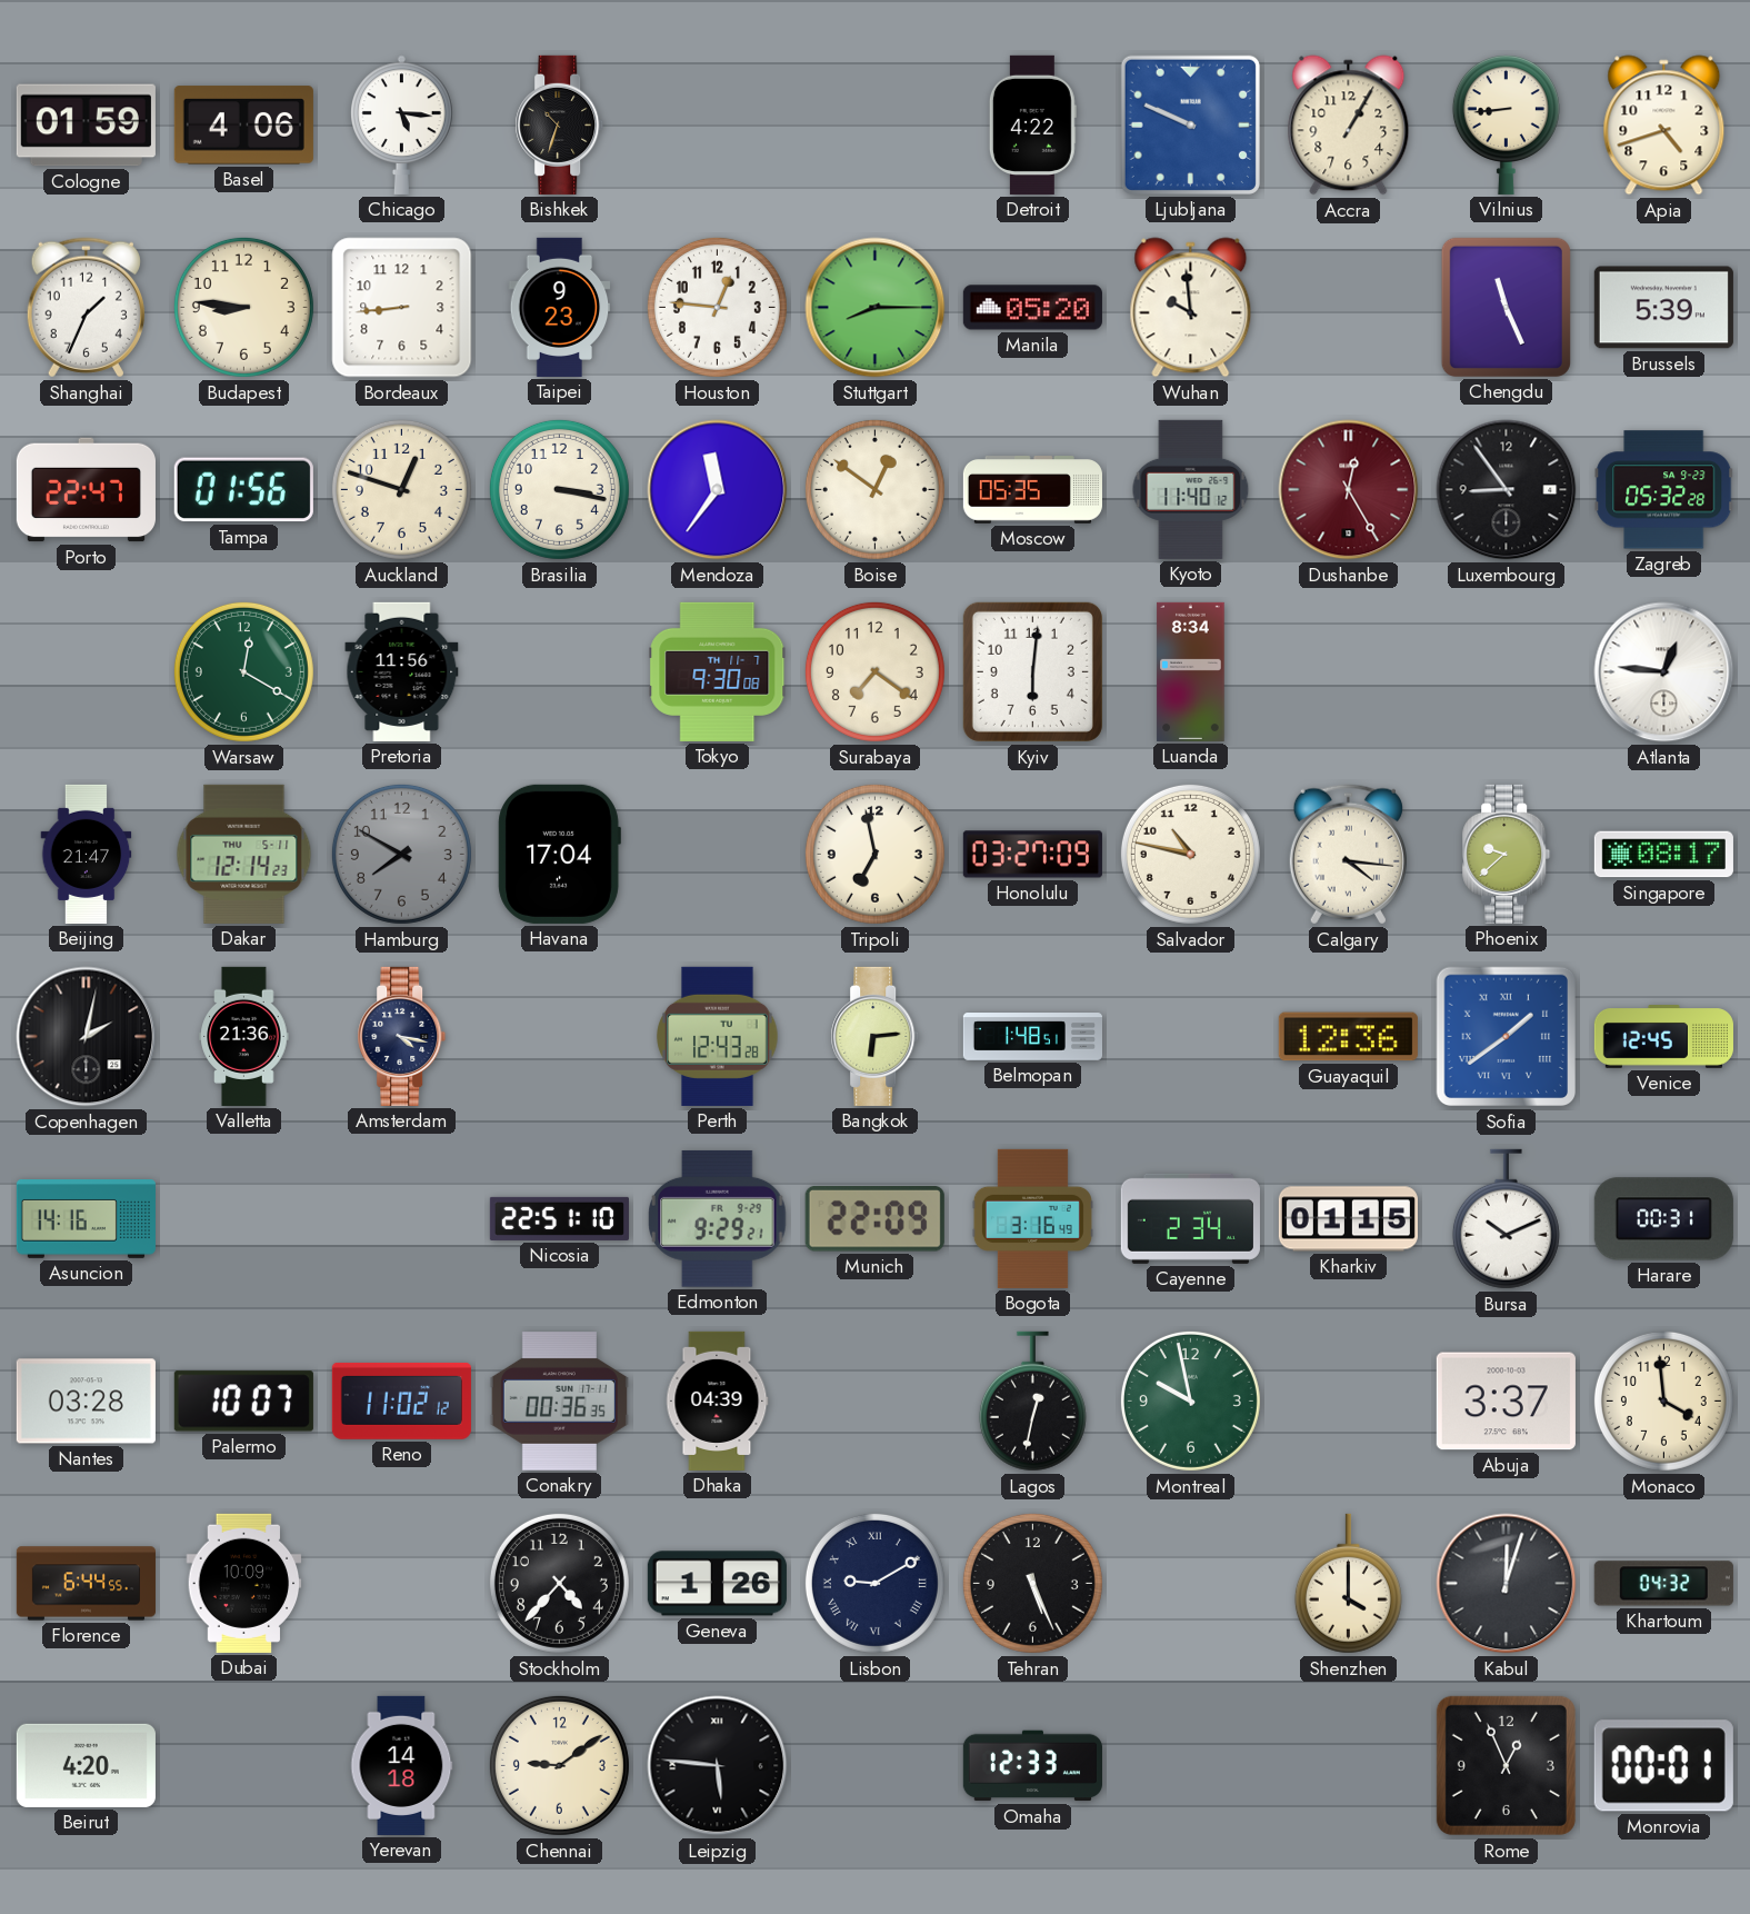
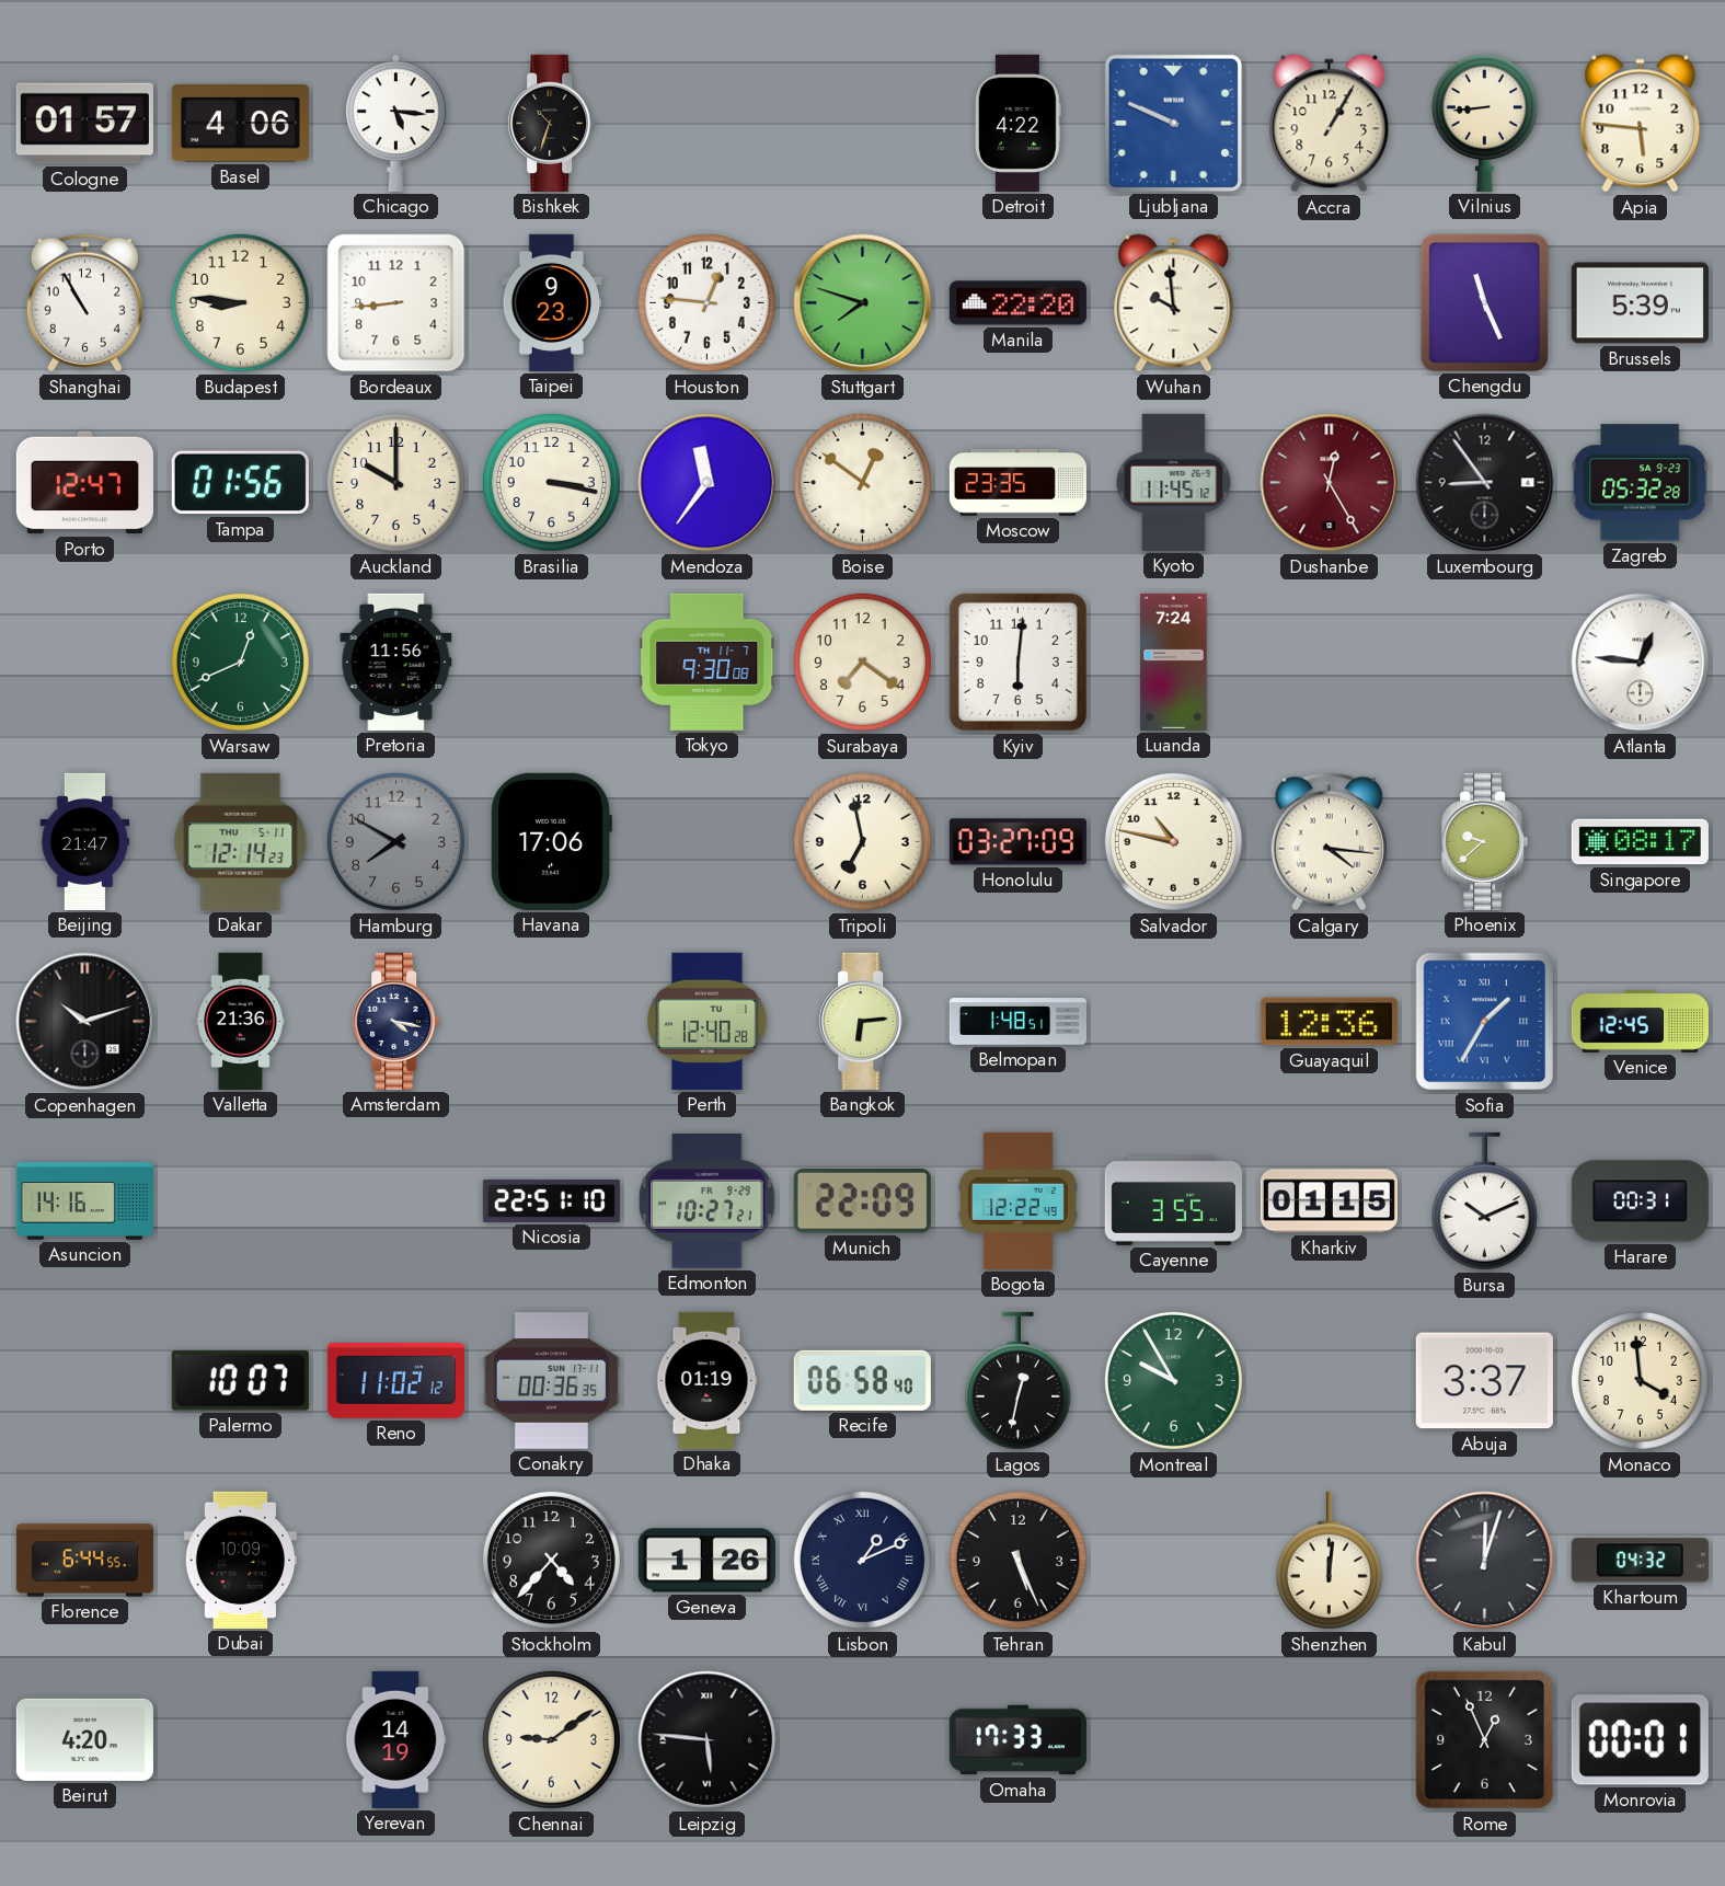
Cologne: 01:59 -> 01:57 (84, 124)
Apia: 4:42 -> 5:46 (1641, 124)
Shanghai: 1:34 -> 10:55 (84, 303)
Stuttgart: 8:15 -> 7:48 (863, 303)
Manila: 05:20 -> 22:20 (1017, 303)
Porto: 22:47 -> 12:47 (84, 483)
Auckland: 12:48 -> 10:00 (395, 482)
Moscow: 05:35 -> 23:35 (1017, 483)
Kyoto: 11:40 -> 11:45 (1174, 482)
Warsaw: 12:20 -> 12:41 (240, 662)
Luanda: 8:34 -> 7:24 (1174, 662)
Havana: 17:04 -> 17:06 (551, 841)
Copenhagen: 2:02 -> 10:12 (85, 1022)
Perth: 12:43 -> 12:40 (708, 1021)
Sofia: 1:39 -> 1:35 (1485, 1022)
Edmonton: 9:29 -> 10:27 (708, 1200)
Bogota: 3:16 -> 12:22 (1017, 1200)
Cayenne: 2:34 -> 3:55 (1173, 1200)
Nantes: 03:28 -> none (86, 1402)
Dhaka: 04:39 -> 01:19 (706, 1380)
Recife: none -> 06:58 (862, 1380)
Montreal: 9:58 -> 9:55 (1173, 1380)
Lisbon: 9:10 -> 1:11 (862, 1560)
Shenzhen: 4:00 -> 12:01 (1329, 1561)
Yerevan: 14:18 -> 14:19 (396, 1739)
Omaha: 12:33 -> 17:33 (1017, 1740)
